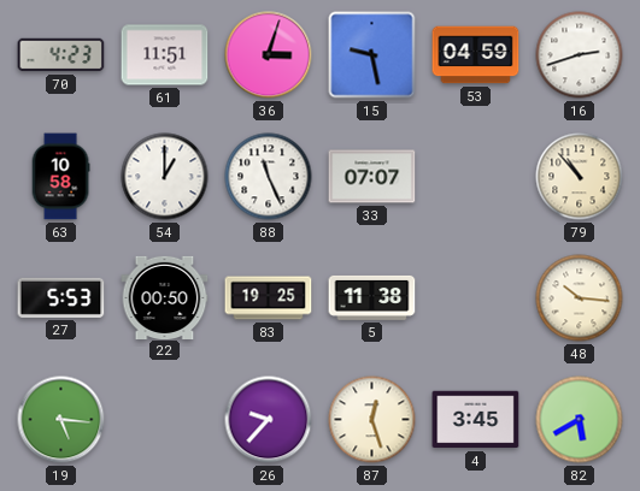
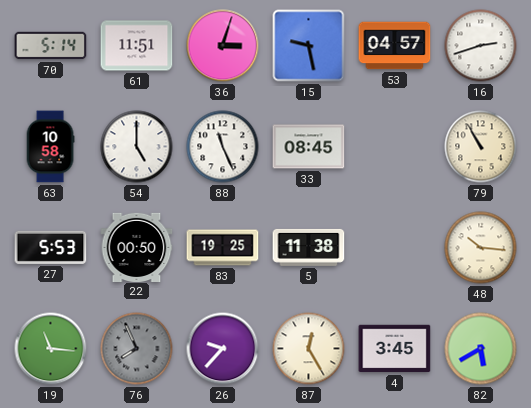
70: 4:23 -> 5:14 (51, 46)
53: 04:59 -> 04:57 (395, 46)
54: 1:00 -> 5:00 (137, 147)
33: 07:07 -> 08:45 (309, 147)
79: 10:53 -> 10:55 (481, 147)
19: 5:16 -> 11:16 (51, 349)
76: none -> 7:56 (137, 349)
87: 12:27 -> 12:25 (309, 349)
